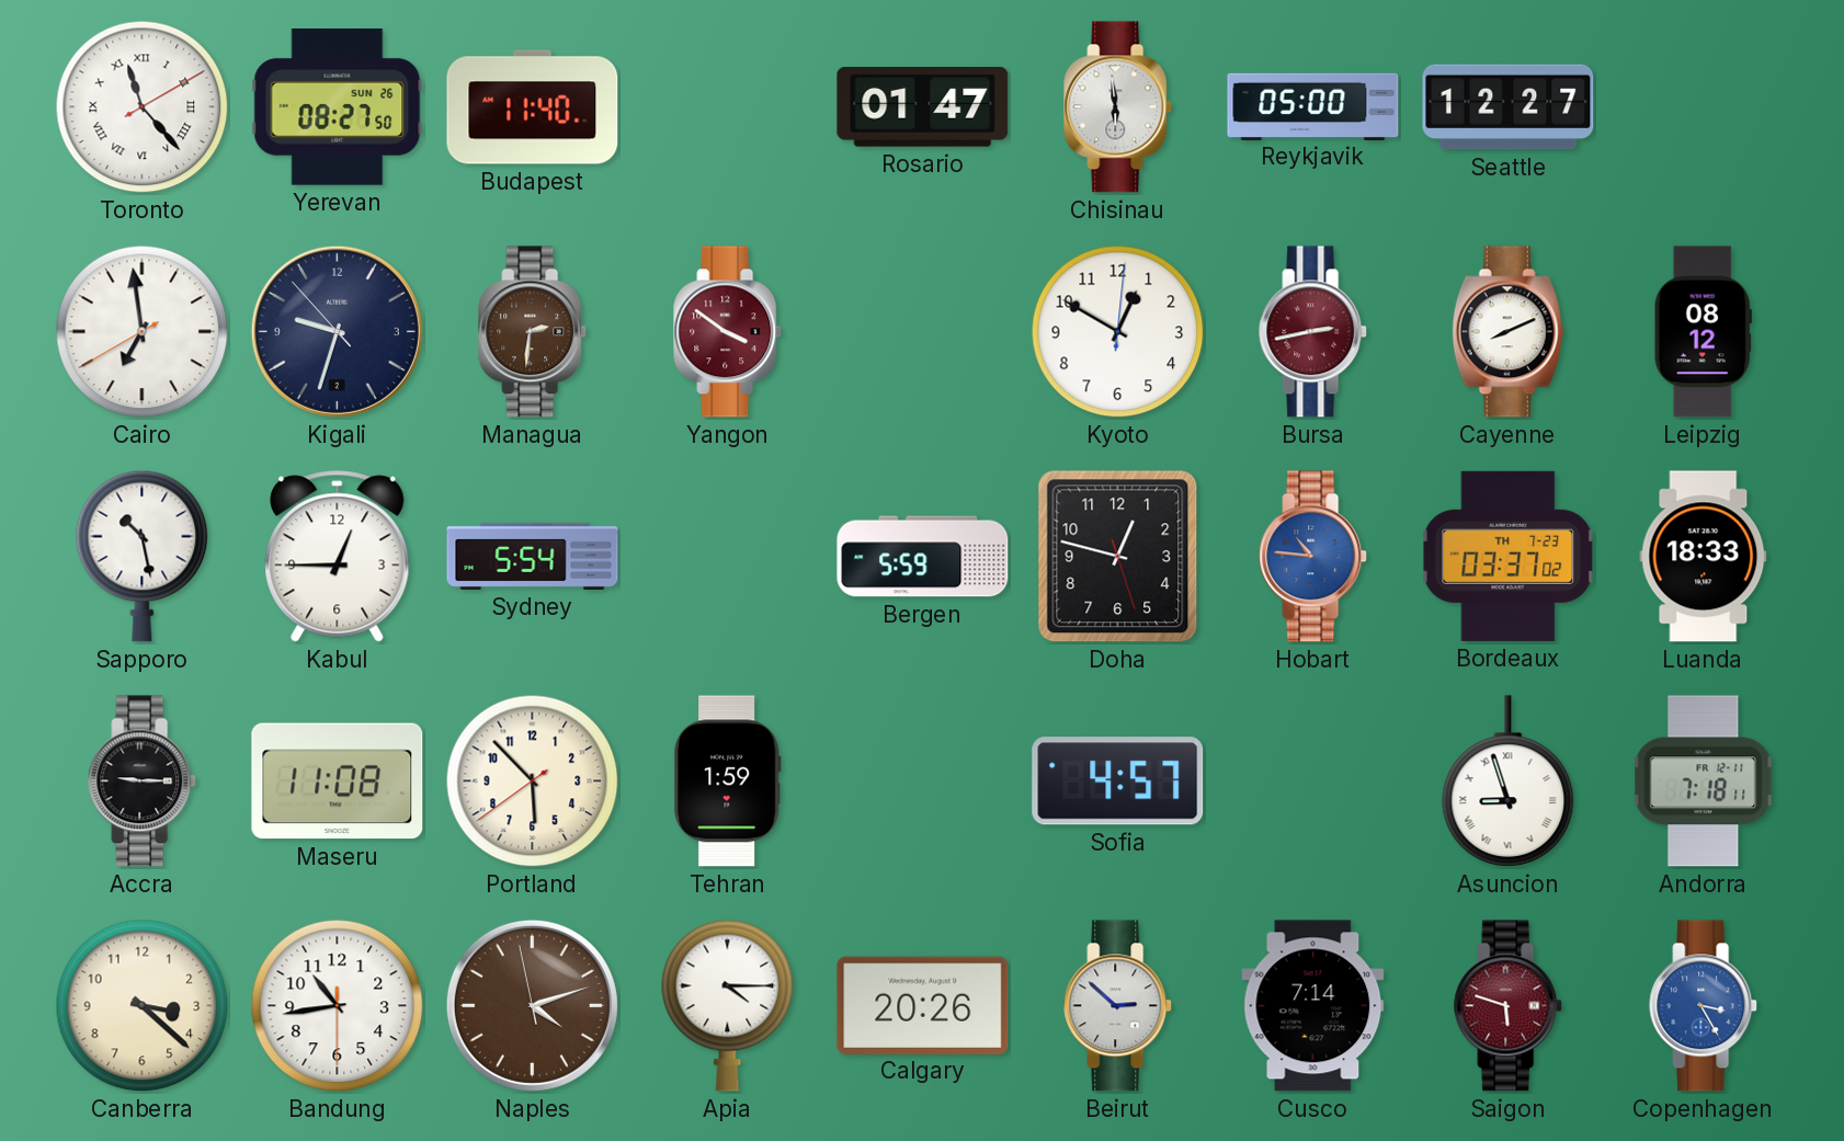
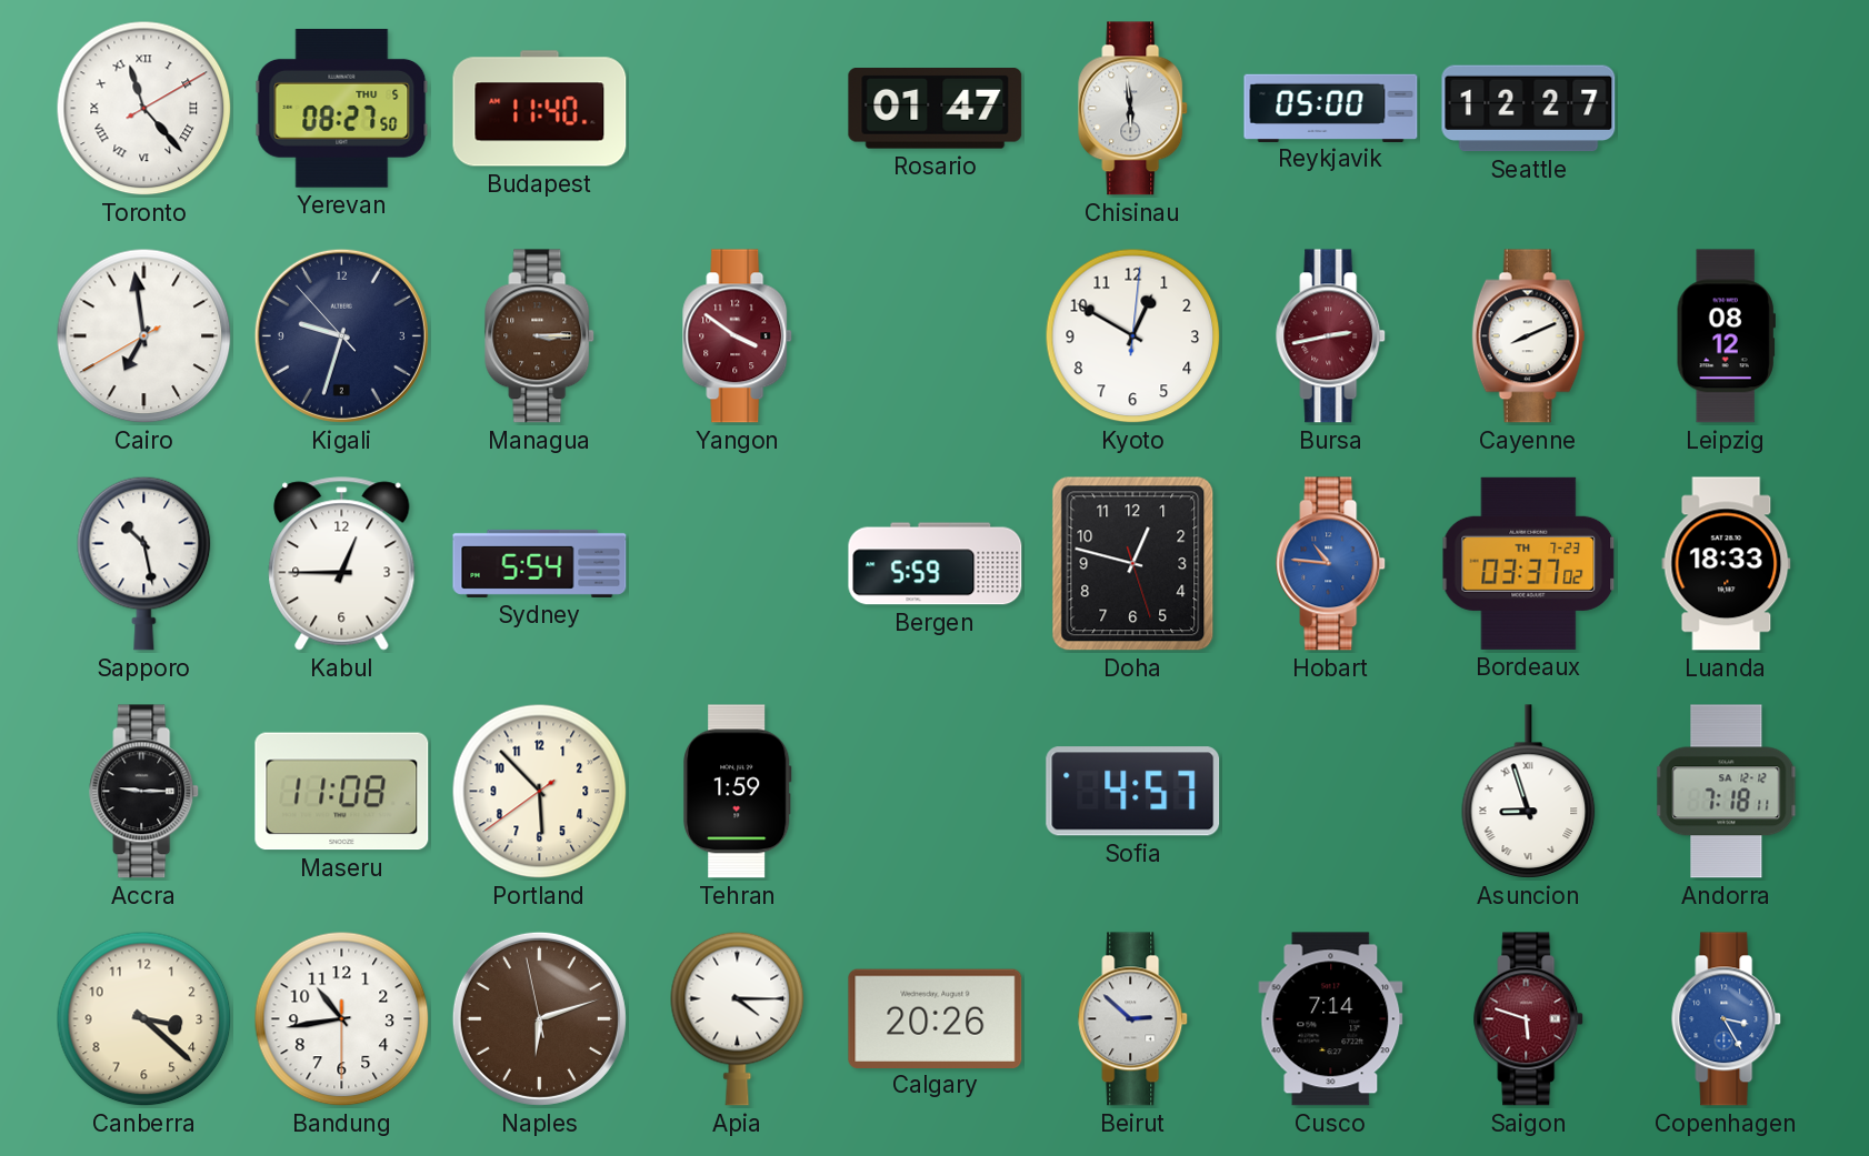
Yerevan date: SUN 26 -> THU 5 (342, 109)
Managua: 2:31 -> 3:15 (540, 336)
Andorra date: FR 12-11 -> SA 12-12 (1727, 792)
Naples: 4:11 -> 6:11 (539, 1018)
